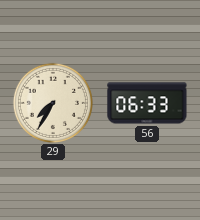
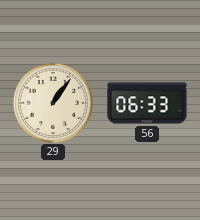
29: 7:35 -> 1:06 (53, 103)
